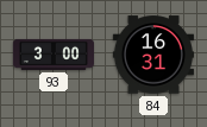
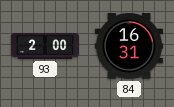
93: 3:00 -> 2:00 (44, 46)
